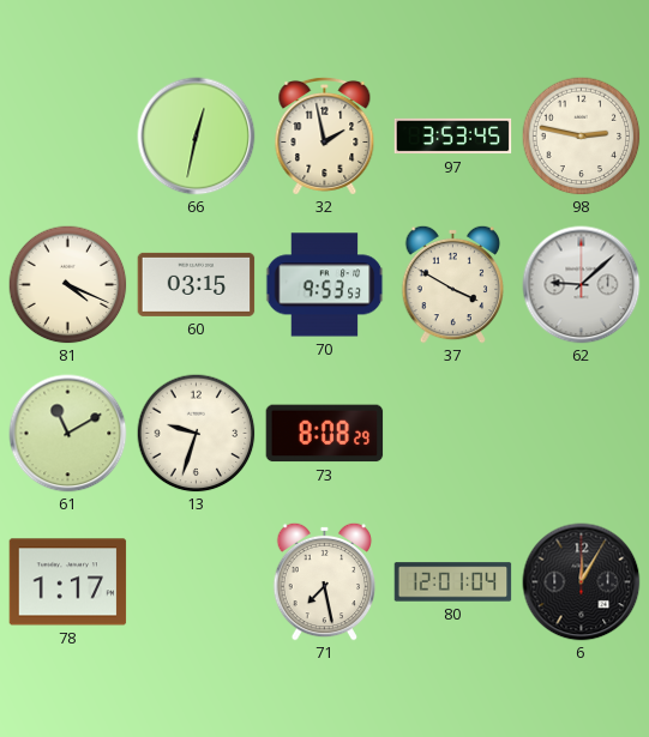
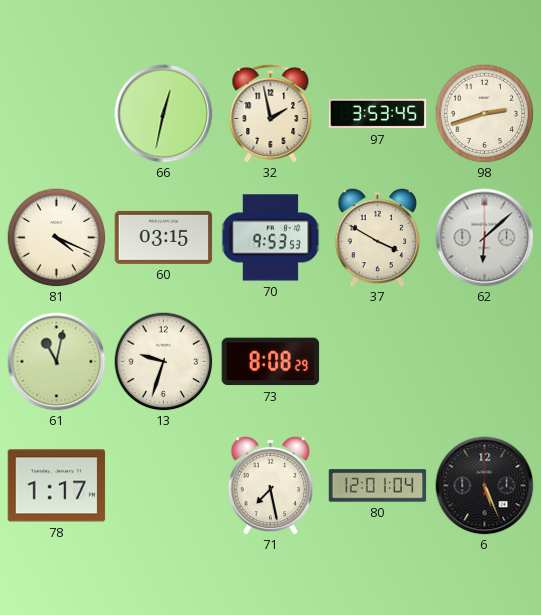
98: 2:47 -> 2:42 (485, 114)
62: 9:08 -> 6:08 (485, 238)
61: 11:10 -> 11:02 (57, 362)
6: 12:05 -> 5:26 (485, 486)
